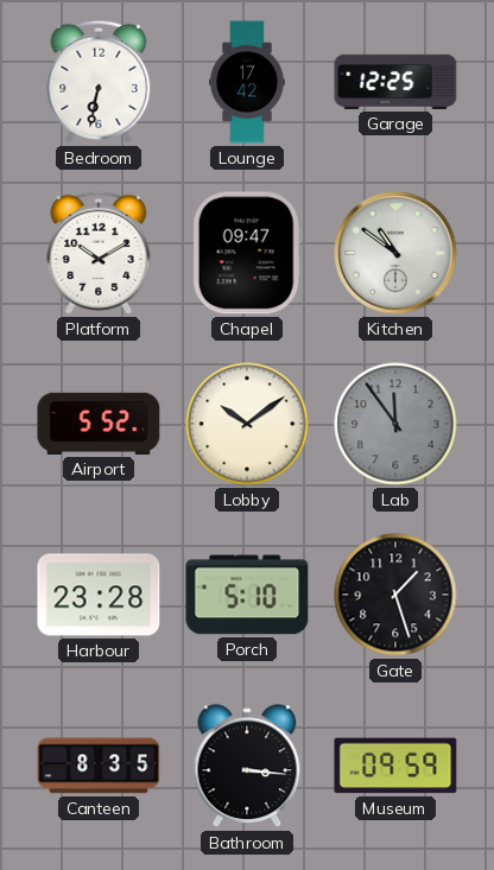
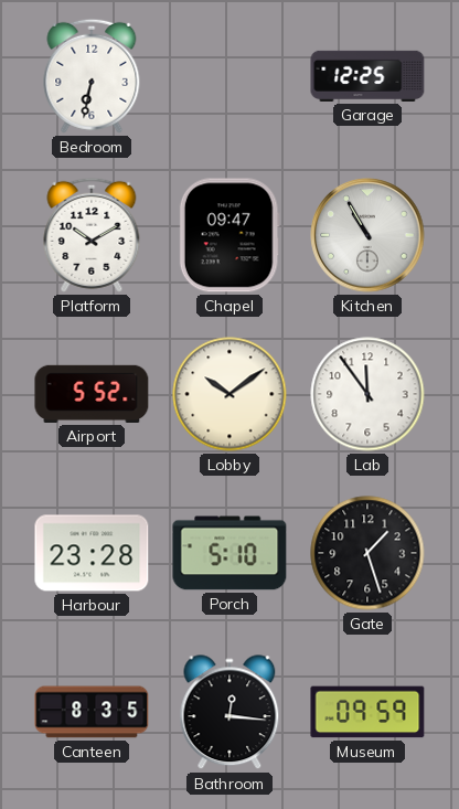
Lounge: 17:42 -> none (247, 82)
Kitchen: 10:51 -> 10:55 (367, 235)
Lab dial: grey -> white (367, 394)
Bathroom: 3:16 -> 12:16 (229, 713)
